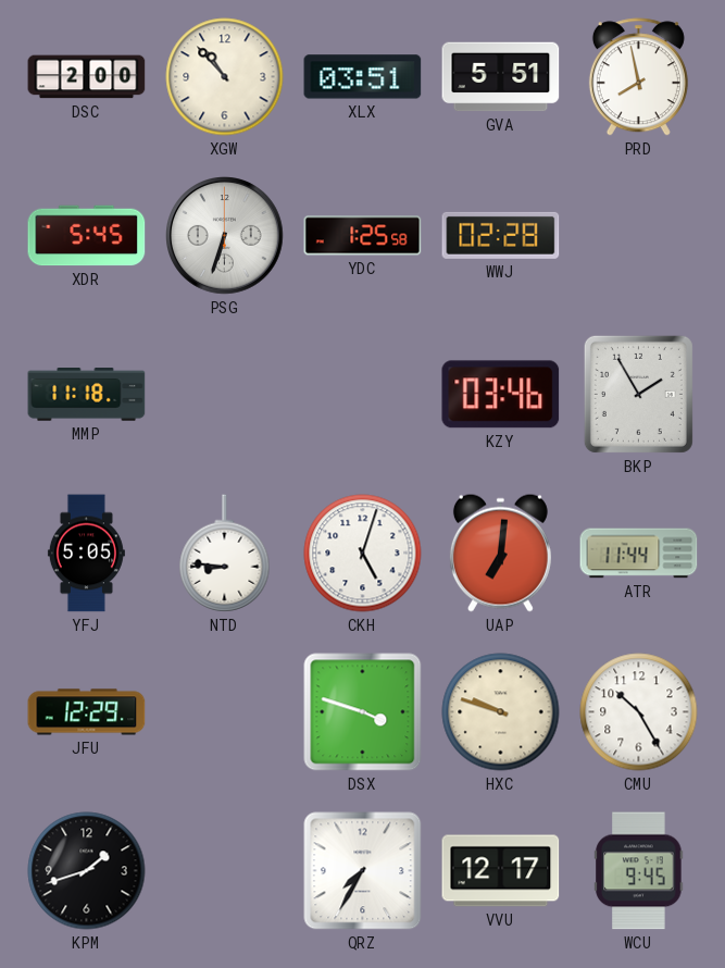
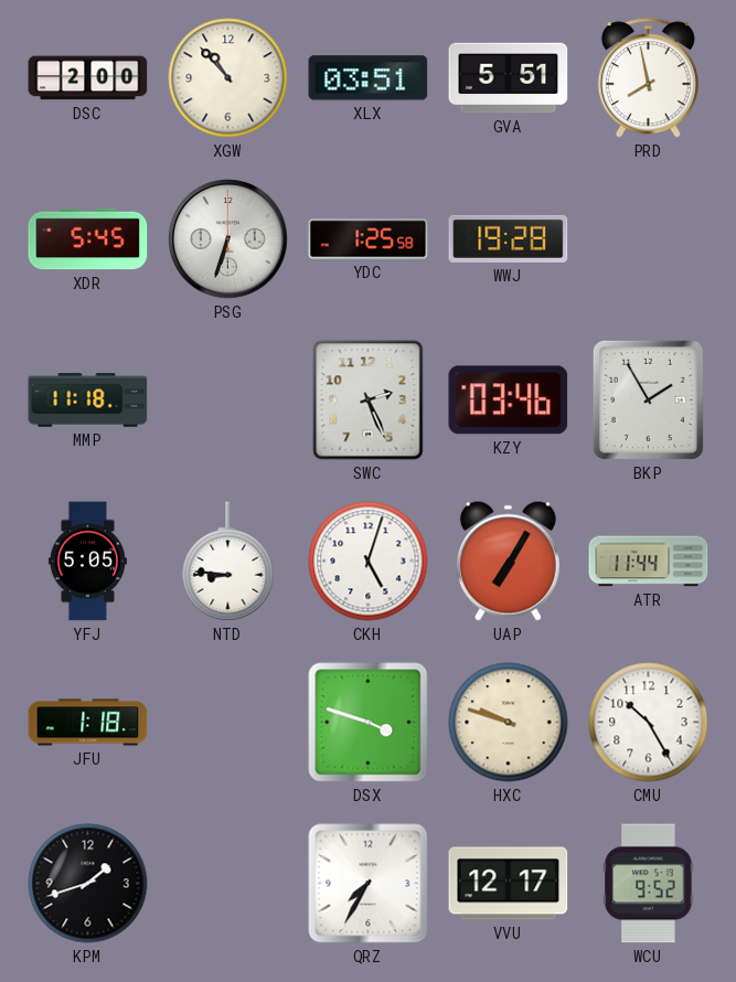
WWJ: 02:28 -> 19:28 (509, 238)
SWC: none -> 2:26 (369, 401)
UAP: 7:01 -> 7:05 (508, 561)
JFU: 12:29 -> 1:18 (88, 723)
WCU: 9:45 -> 9:52 (649, 884)
